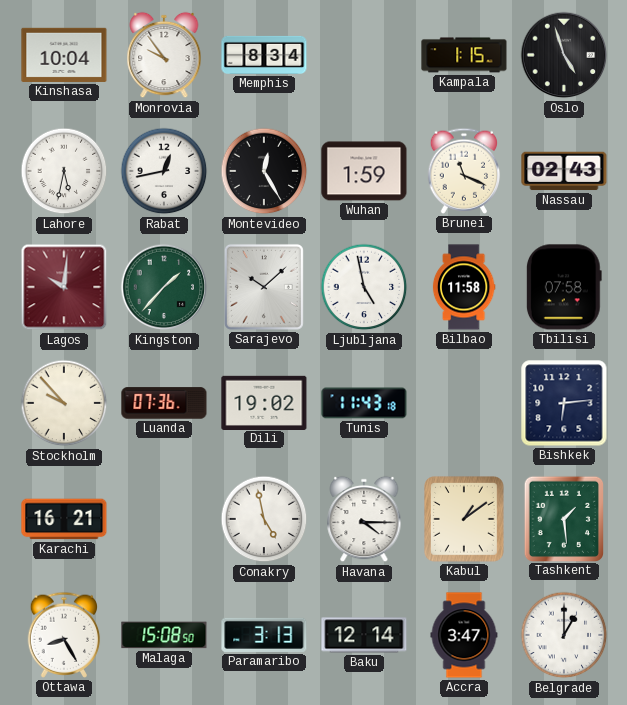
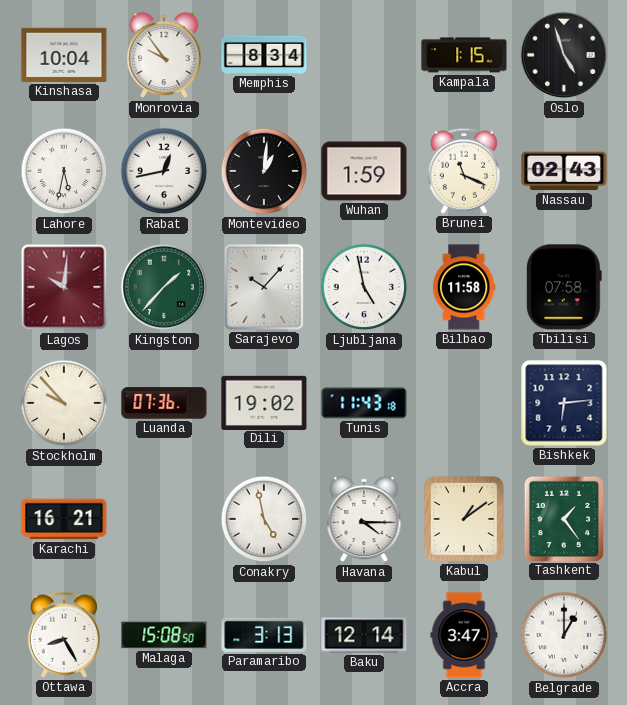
Montevideo: 12:25 -> 1:01 (264, 171)
Sarajevo: 10:08 -> 10:07 (264, 287)
Tashkent: 1:29 -> 1:24 (563, 518)
